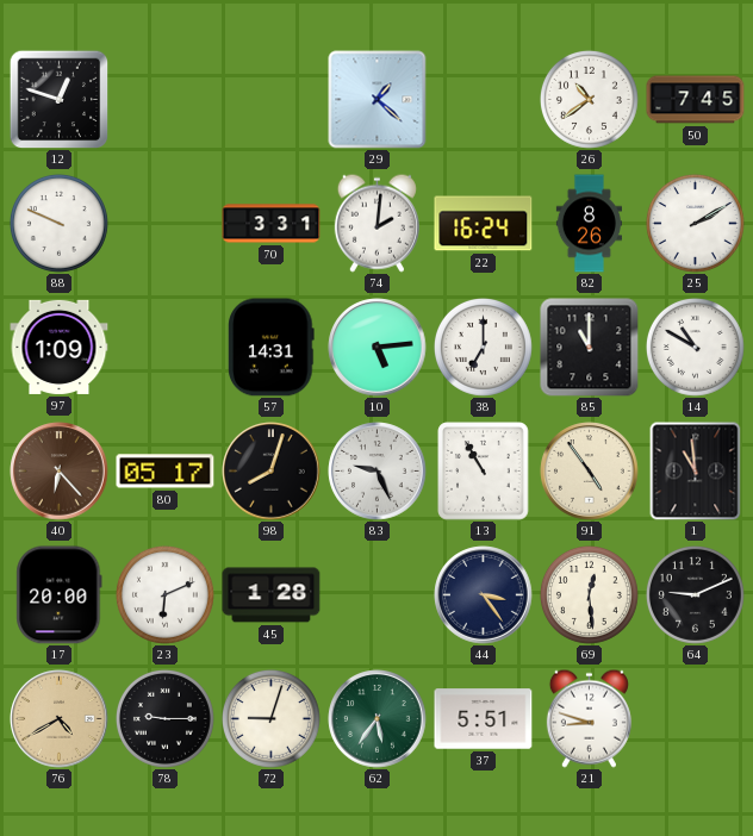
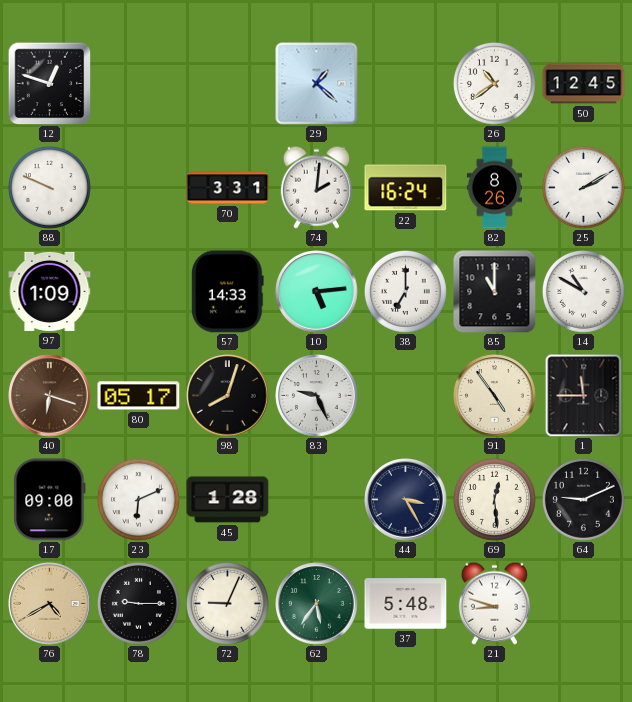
50: 7:45 -> 12:45 (584, 84)
57: 14:31 -> 14:33 (228, 292)
40: 6:23 -> 6:18 (50, 396)
13: 10:55 -> none (484, 472)
1: 10:59 -> 11:45 (584, 395)
17: 20:00 -> 09:00 (50, 500)
44: 3:24 -> 3:25 (406, 500)
72: 9:03 -> 9:04 (227, 603)
37: 5:51 -> 5:48 (406, 604)
